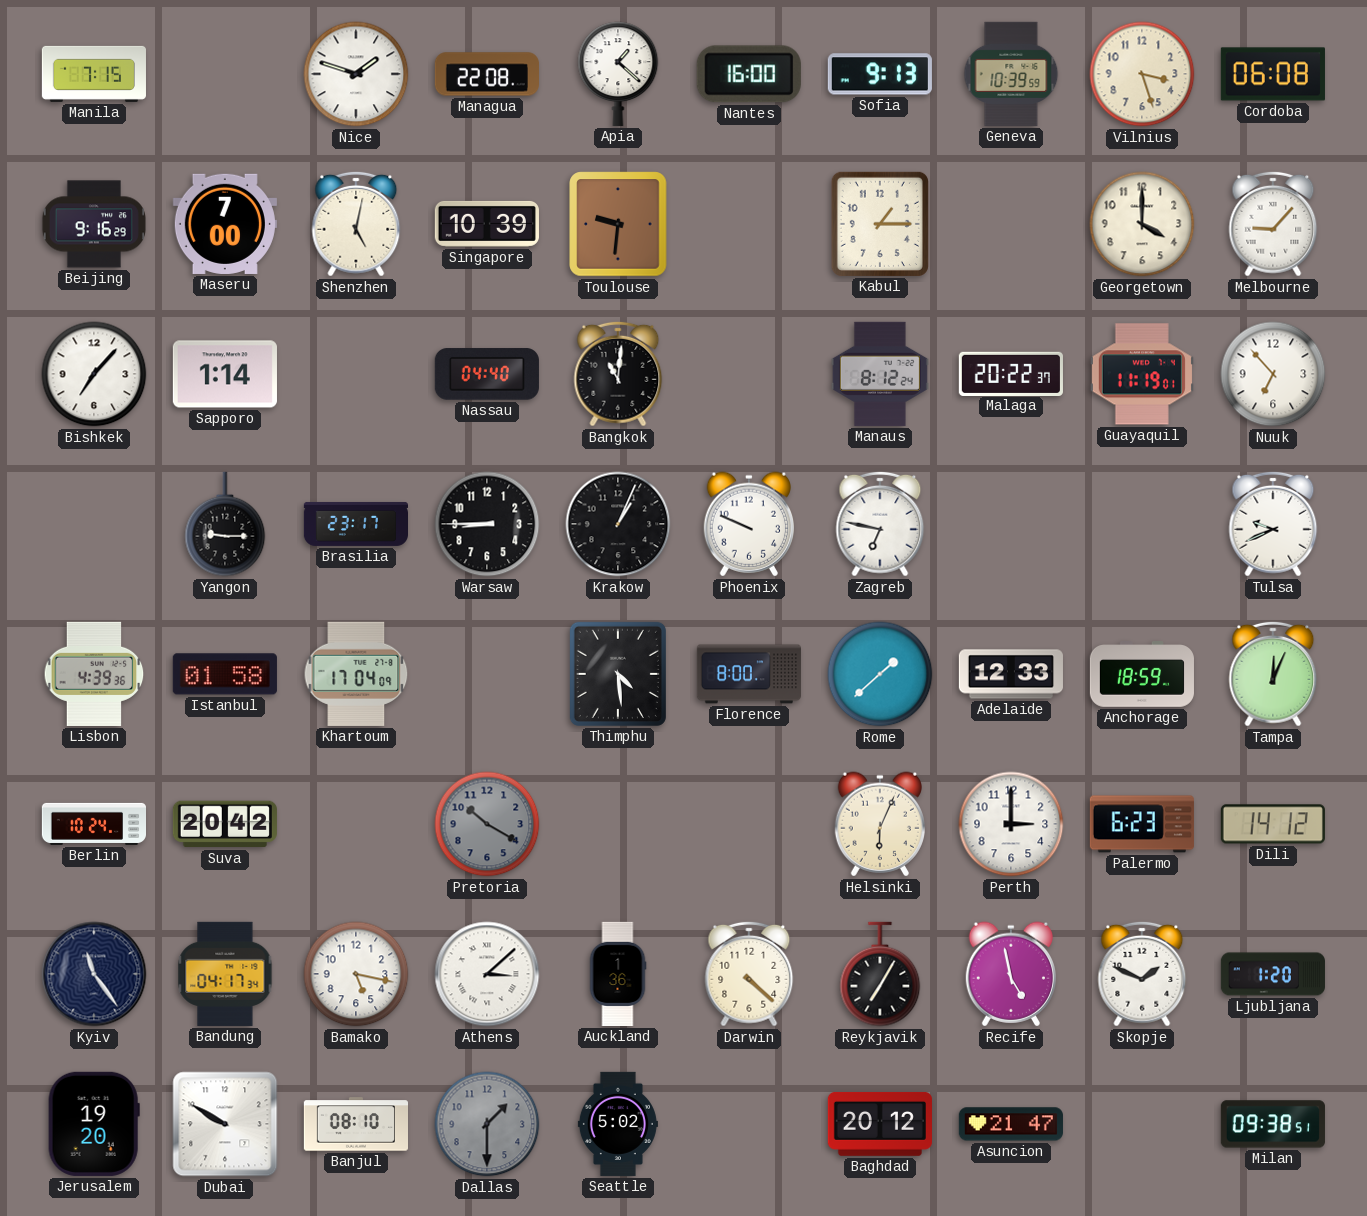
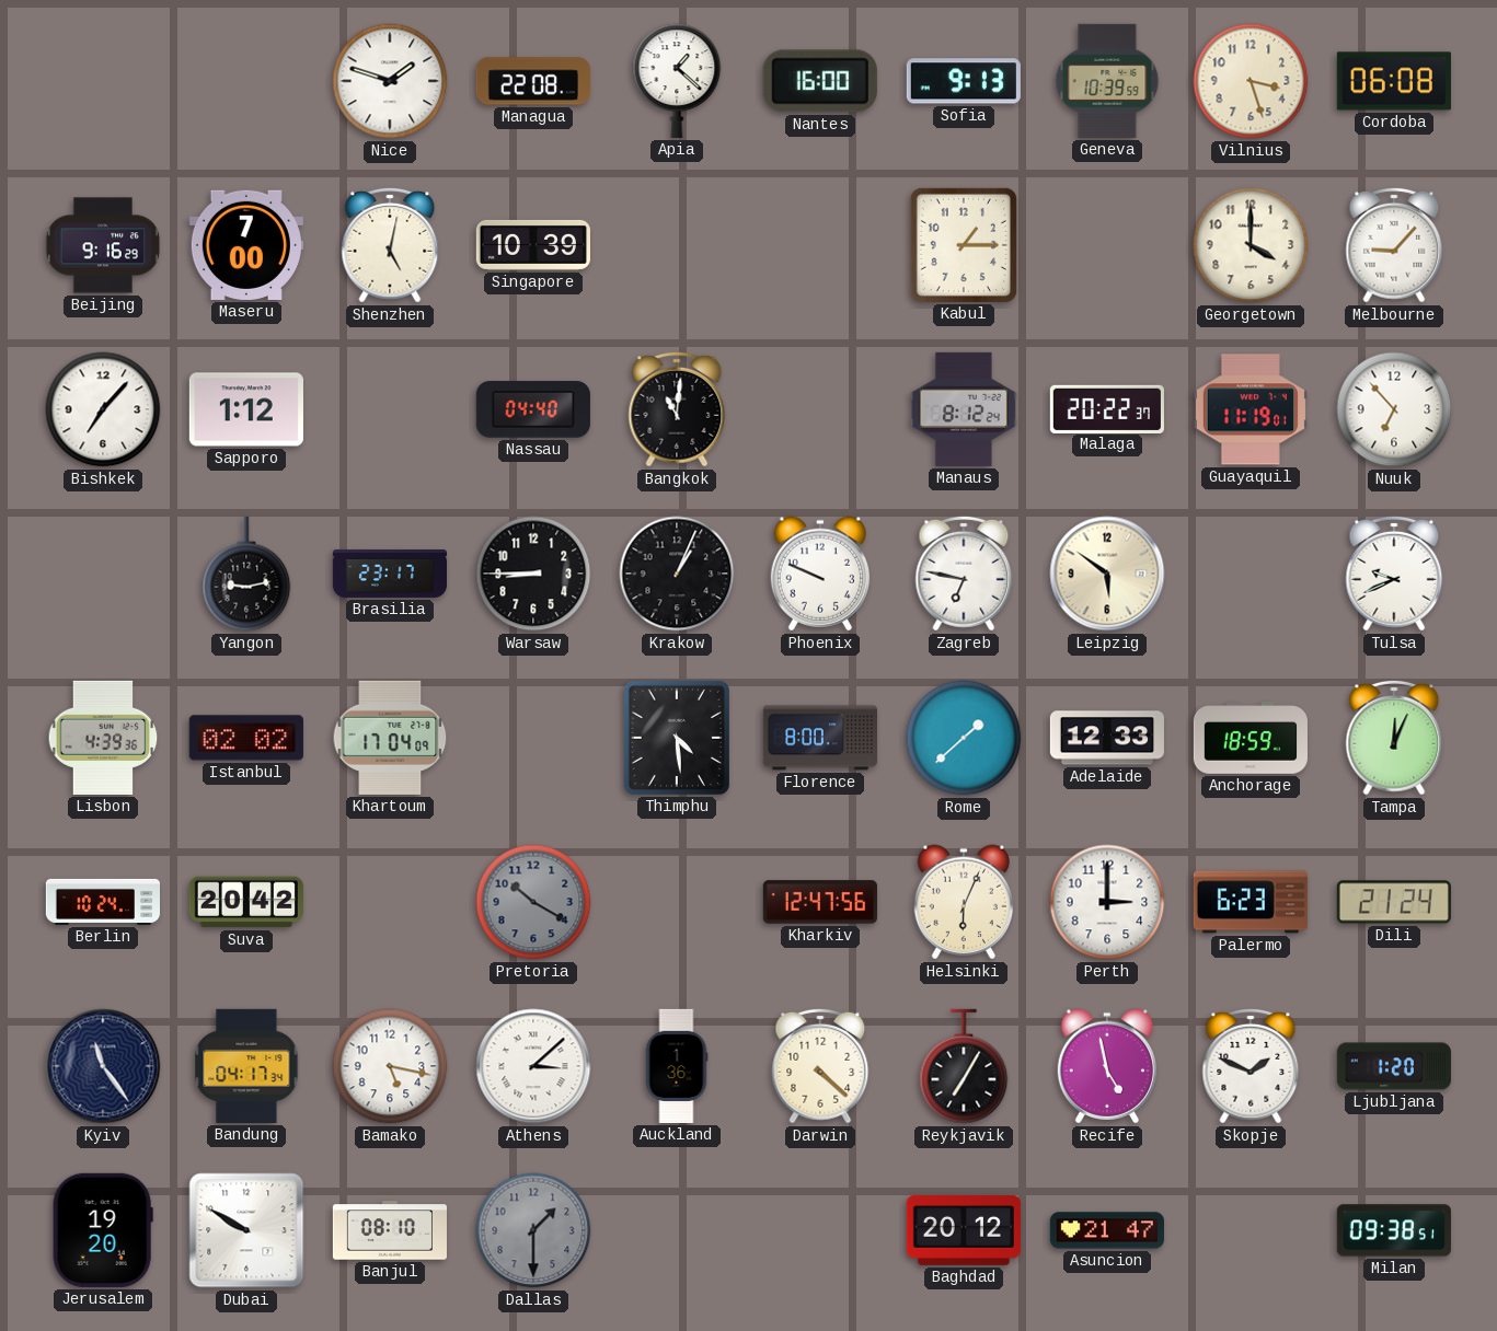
Manila: 7:15 -> none (94, 74)
Toulouse: 9:31 -> none (618, 224)
Sapporo: 1:14 -> 1:12 (246, 409)
Yangon: 9:15 -> 9:13 (246, 574)
Leipzig: none -> 5:51 (1107, 574)
Istanbul: 01:58 -> 02:02 (246, 738)
Kharkiv: none -> 12:47 (820, 902)
Dili: 14:12 -> 21:24 (1394, 902)
Seattle: 5:02 -> none (618, 1124)
